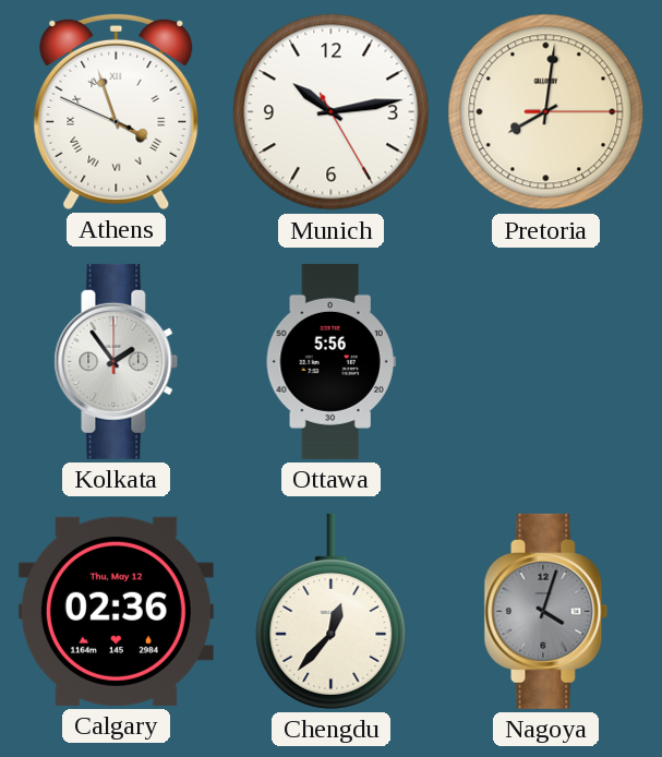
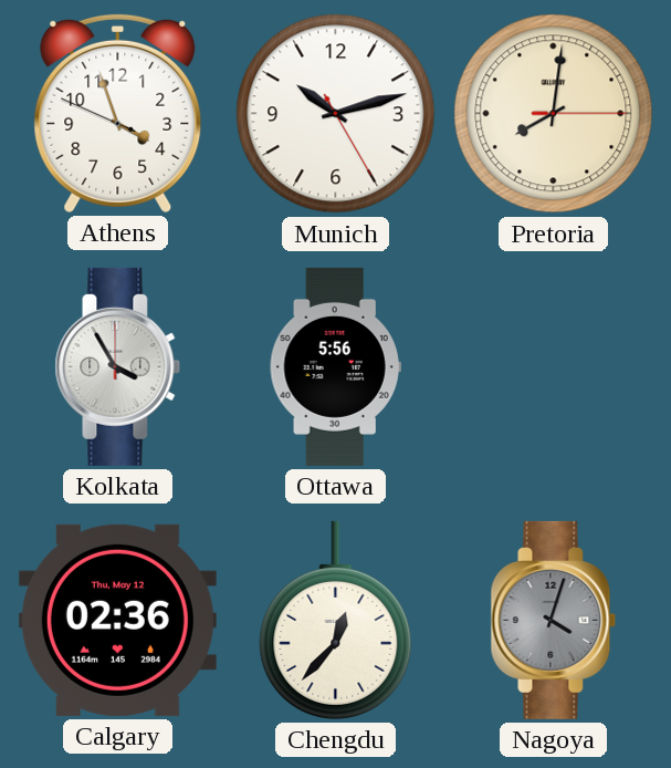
Athens numerals: Roman -> Arabic (118, 113)
Munich: 10:13 -> 10:12 (336, 114)
Kolkata: 1:54 -> 3:55 (118, 366)
